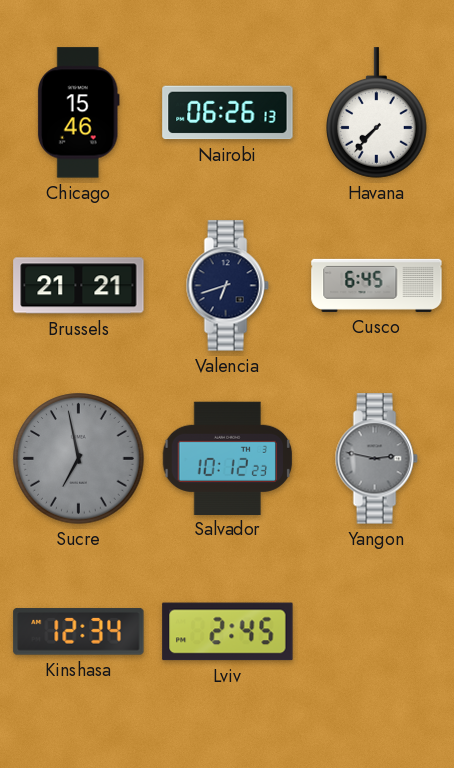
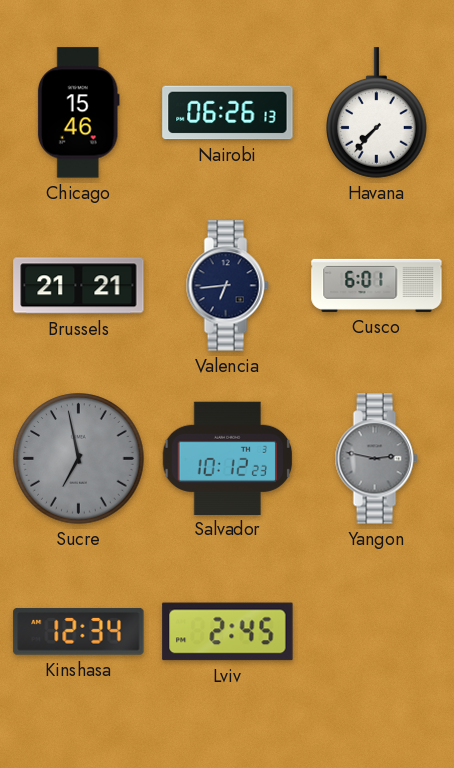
Valencia: 6:42 -> 6:44 (227, 286)
Cusco: 6:45 -> 6:01 (377, 285)
